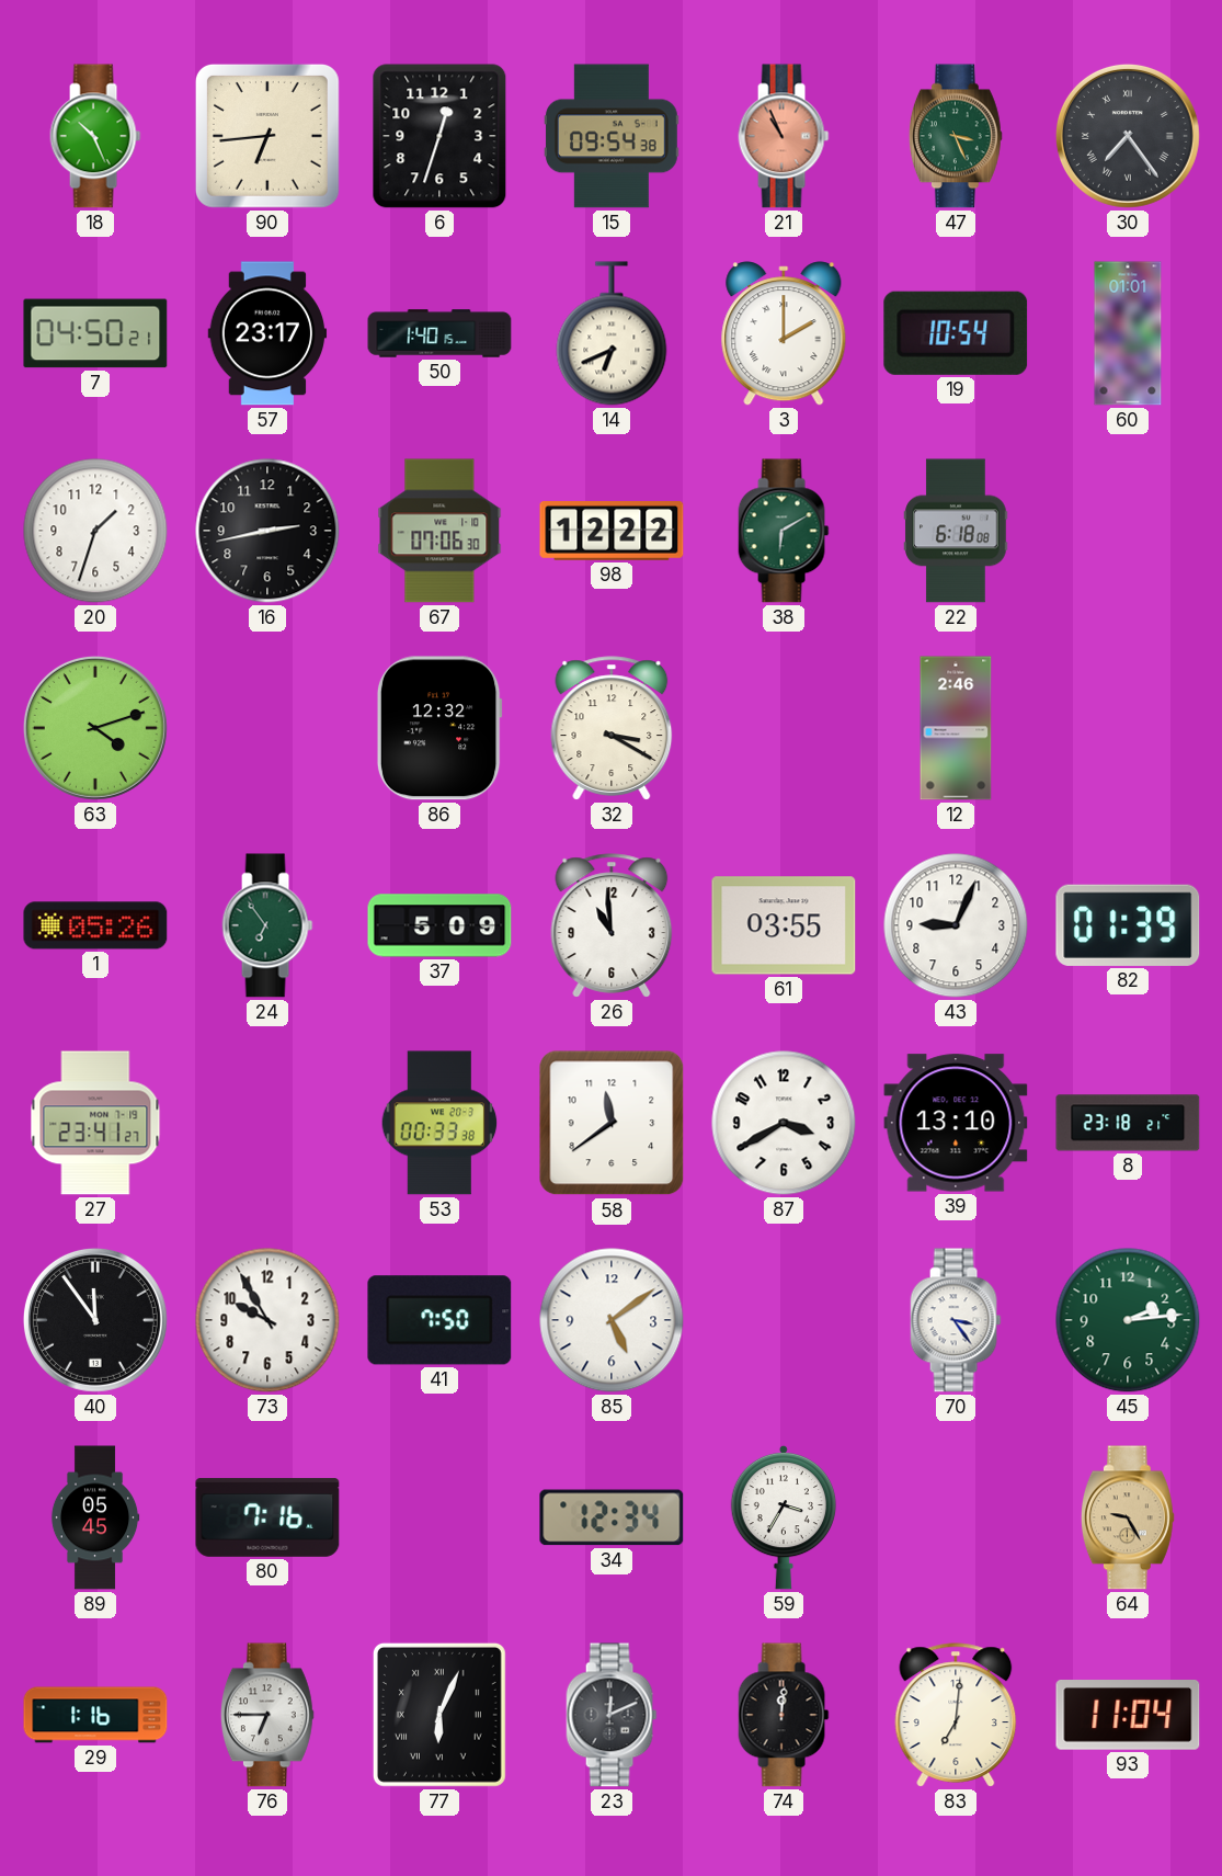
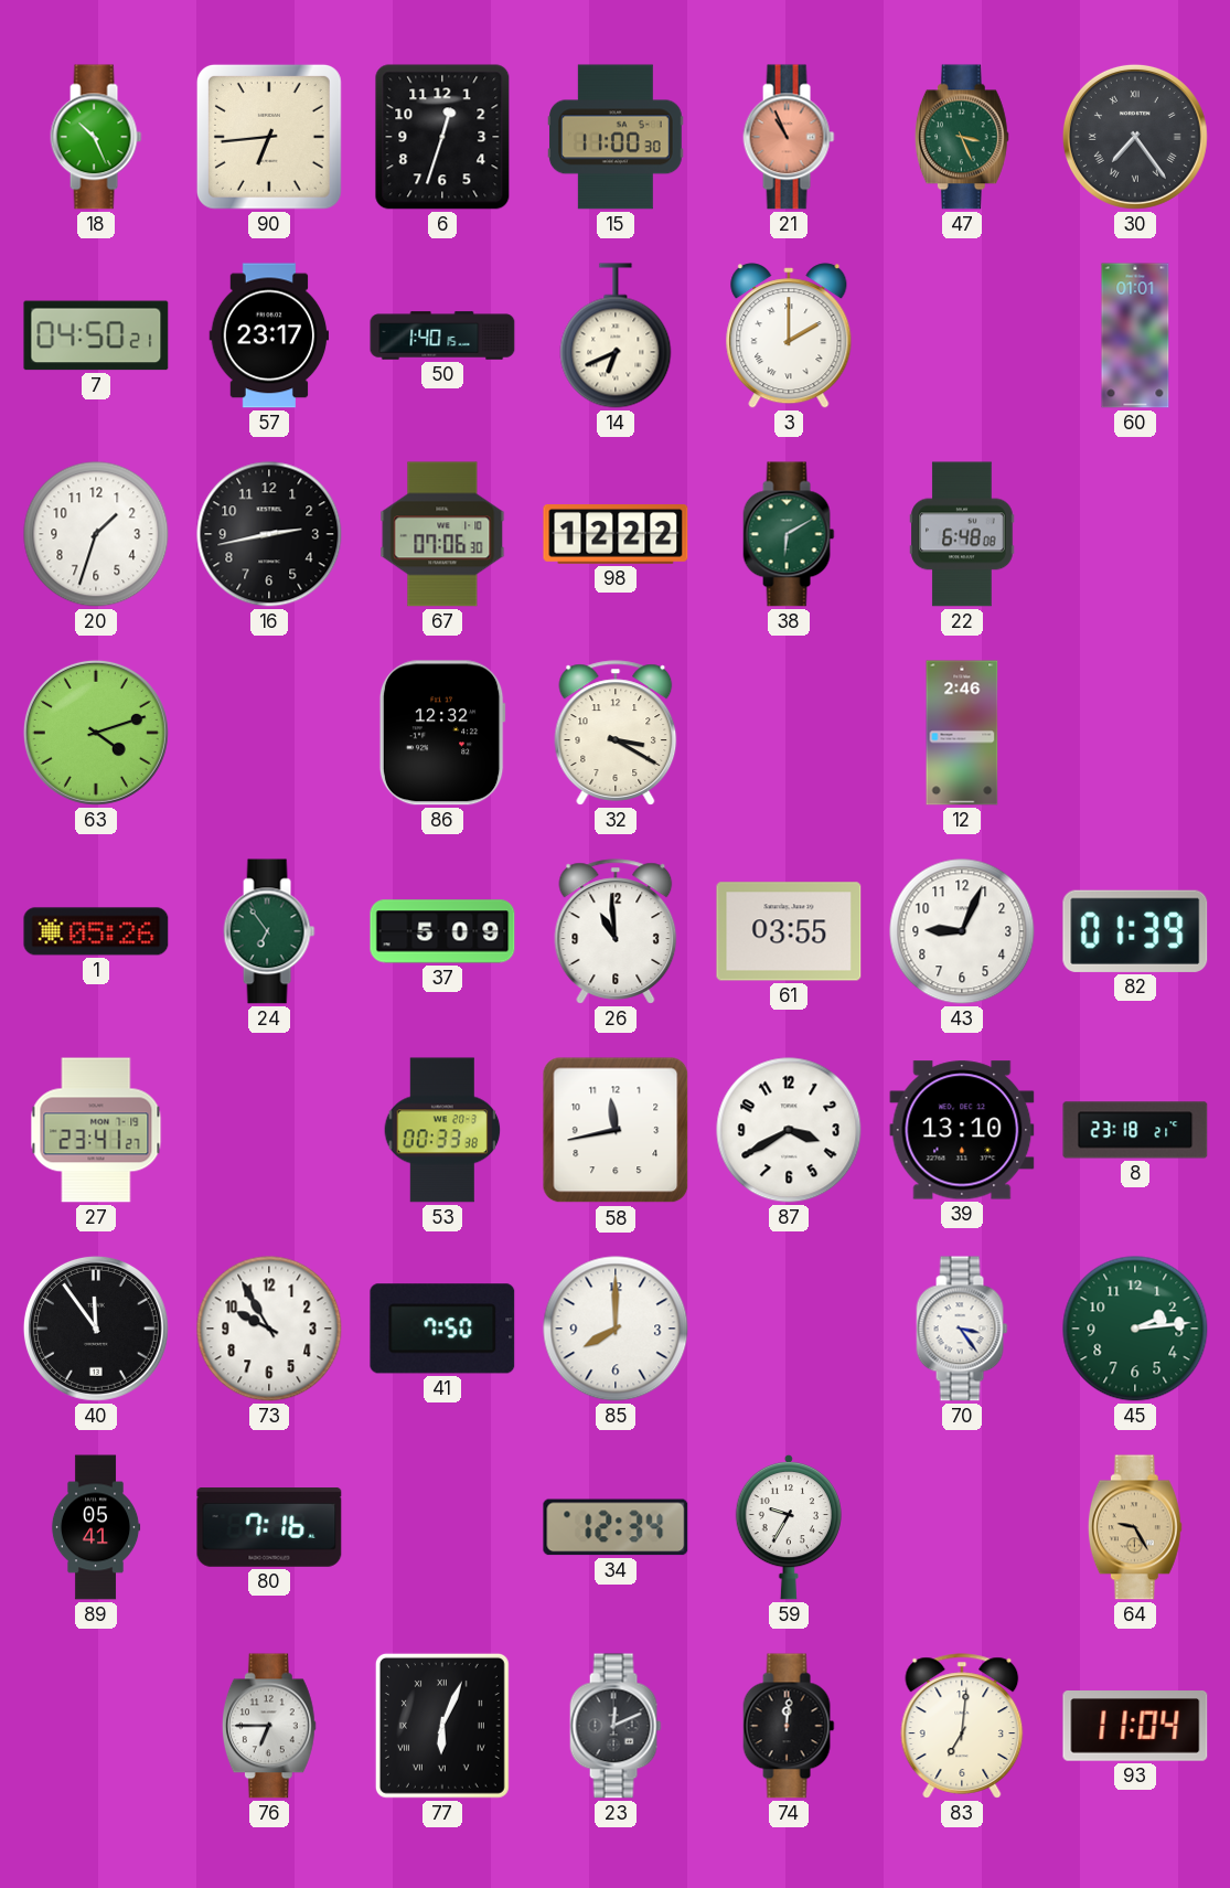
15: 09:54 -> 11:00 (617, 137)
19: 10:54 -> none (956, 333)
22: 6:18 -> 6:48 (962, 534)
58: 11:39 -> 11:43 (616, 1130)
85: 5:09 -> 8:00 (616, 1329)
89: 05:45 -> 05:41 (96, 1527)
59: 3:35 -> 9:35 (788, 1527)
29: 1:16 -> none (95, 1715)
